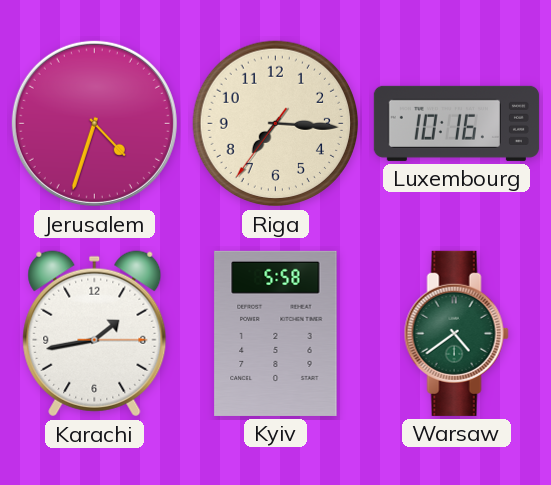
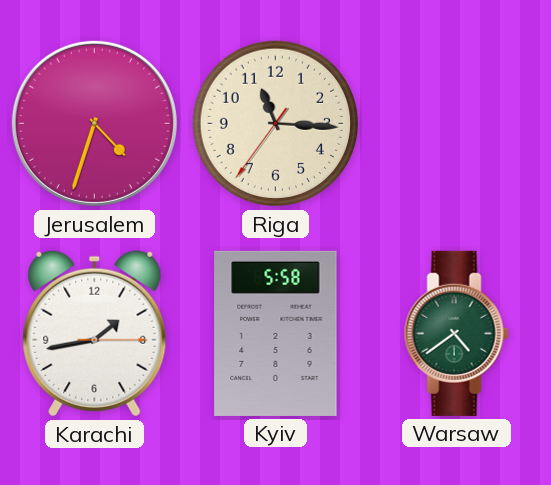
Riga: 7:15 -> 11:15 (276, 124)
Luxembourg: 10:16 -> none (456, 123)
